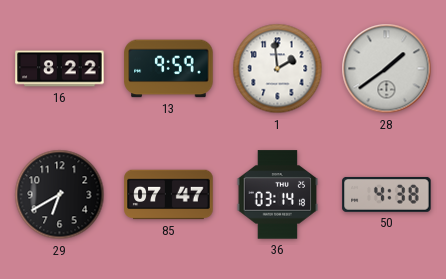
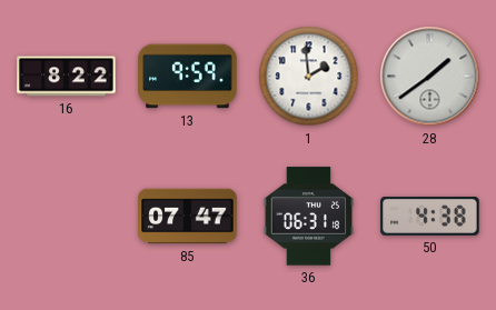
29: 6:40 -> none (60, 195)
36: 03:14 -> 06:31 (309, 217)
